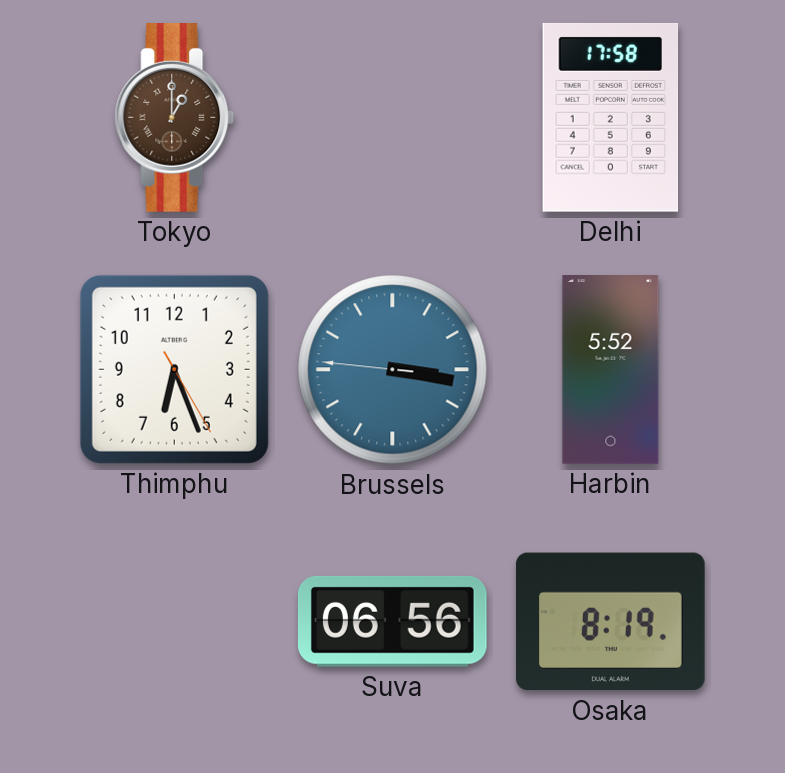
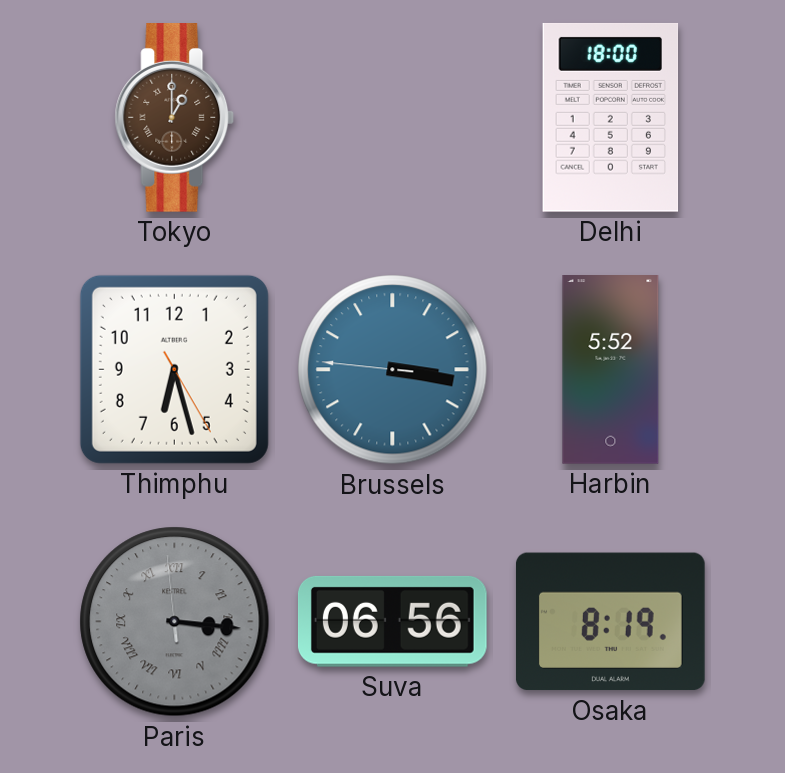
Delhi: 17:58 -> 18:00 (611, 117)
Thimphu: 6:26 -> 6:27 (174, 369)
Paris: none -> 3:15 (175, 622)
